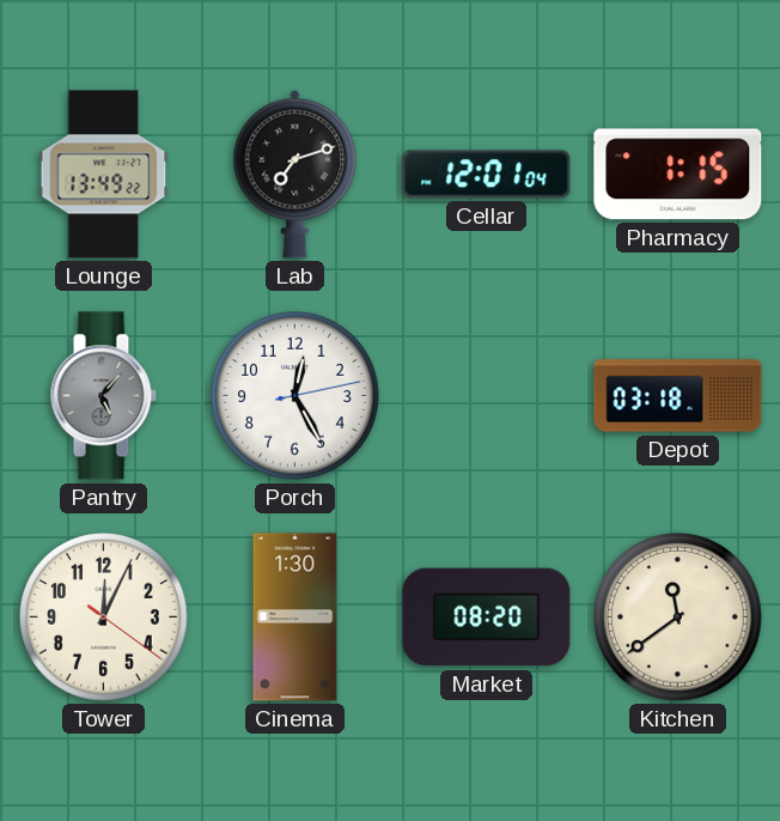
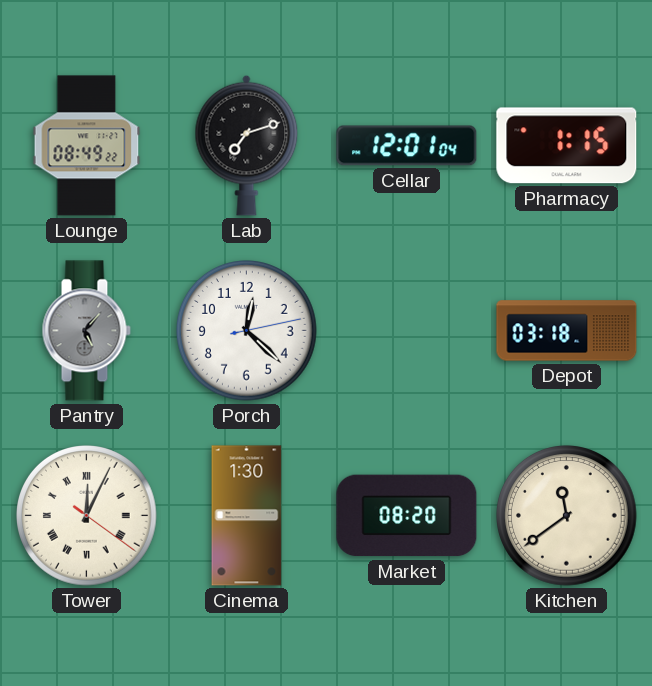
Lounge: 13:49 -> 08:49 (87, 146)
Porch: 12:25 -> 12:22 (247, 331)
Tower numerals: Arabic -> Roman (87, 516)
